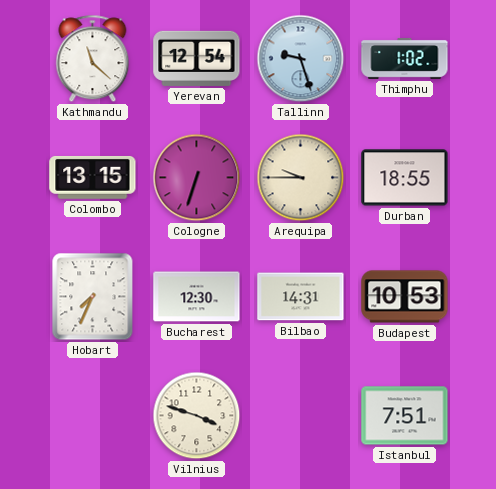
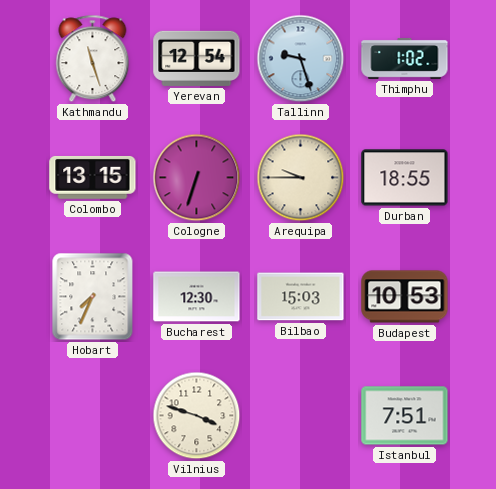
Kathmandu: 11:22 -> 11:27 (93, 59)
Bilbao: 14:31 -> 15:03 (301, 297)
